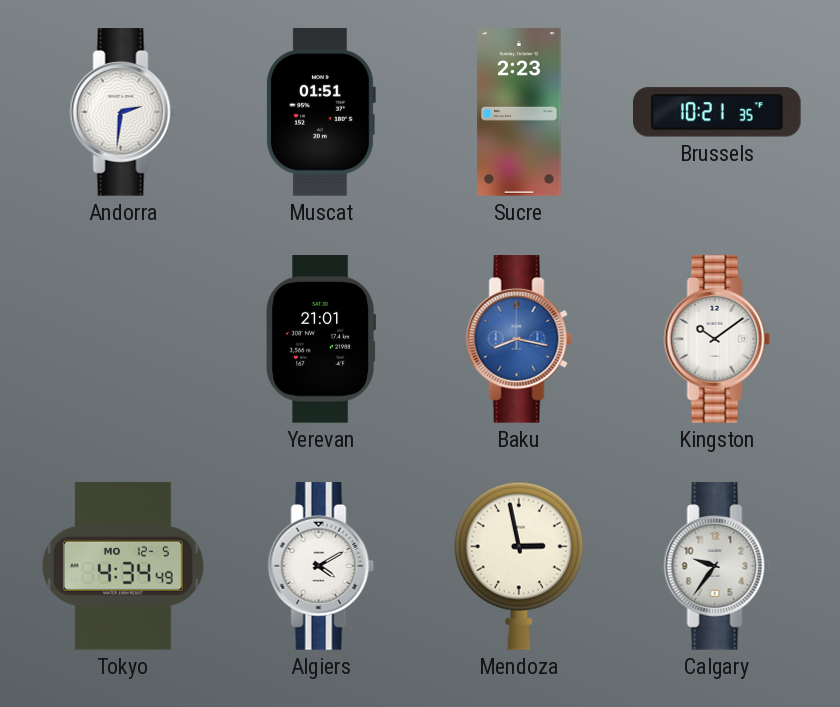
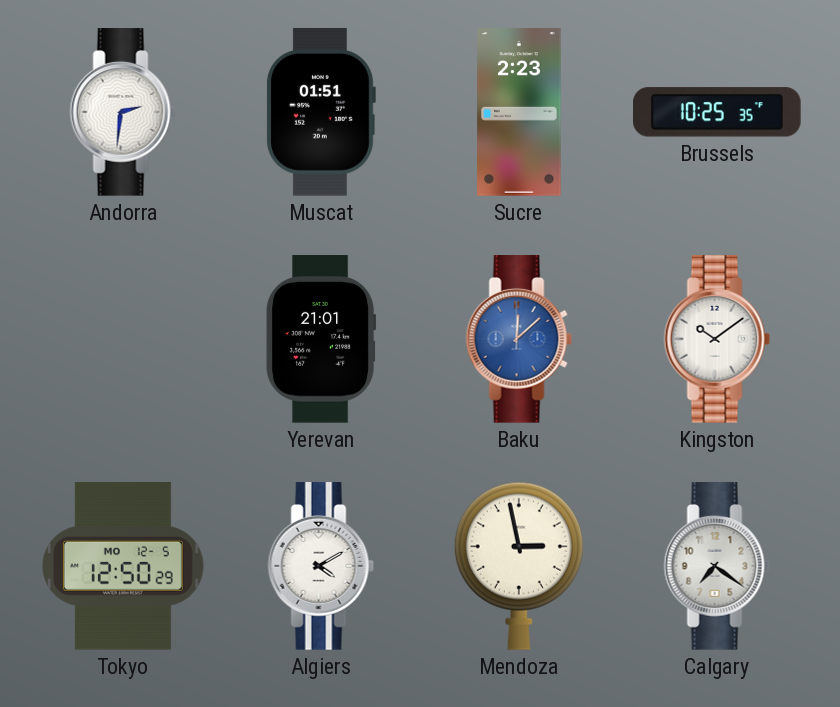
Brussels: 10:21 -> 10:25 (718, 112)
Baku: 8:17 -> 12:08 (519, 339)
Tokyo: 4:34 -> 12:50 (123, 566)
Calgary: 9:36 -> 7:21 (717, 566)
